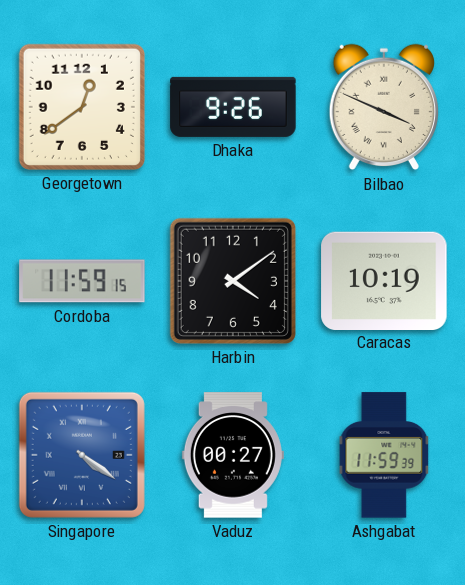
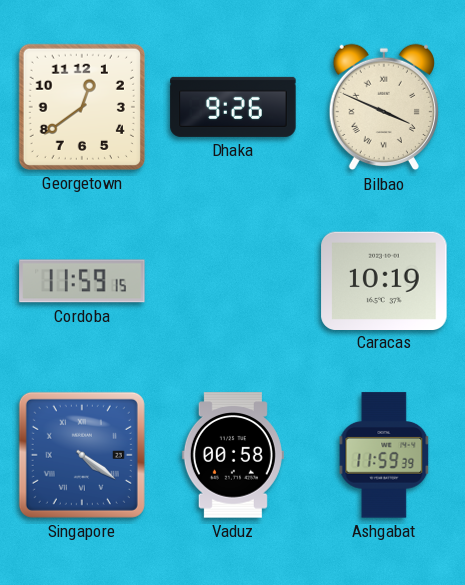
Harbin: 4:09 -> none (233, 281)
Vaduz: 00:27 -> 00:58 (233, 455)
